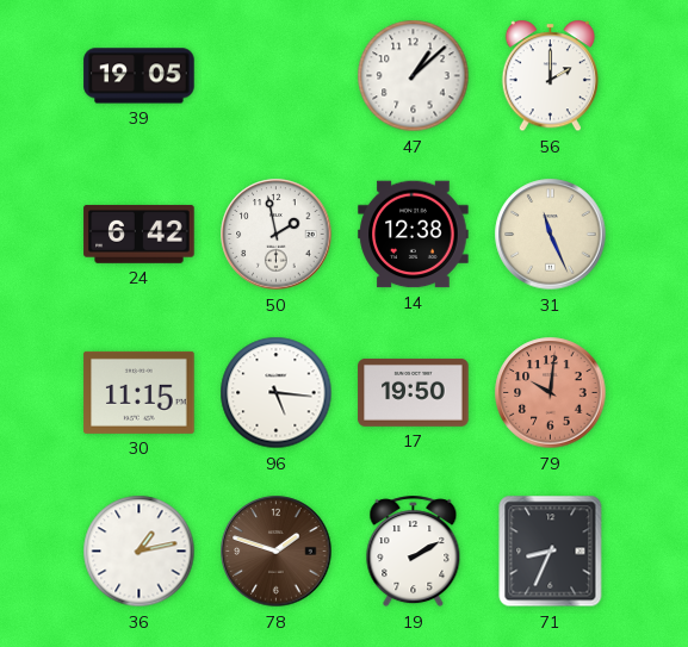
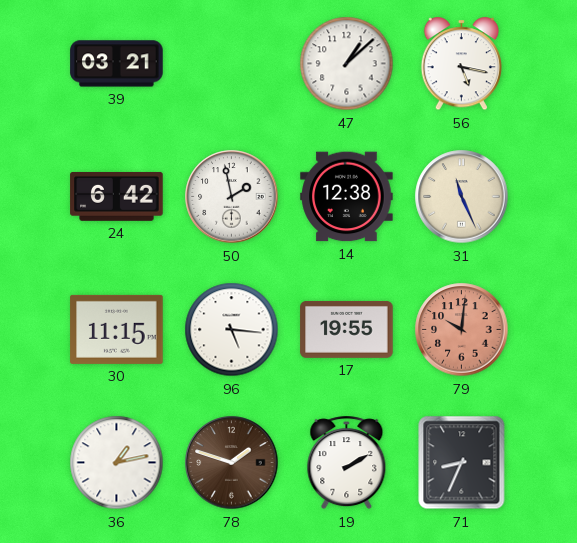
39: 19:05 -> 03:21 (117, 64)
56: 2:00 -> 5:17 (461, 64)
17: 19:50 -> 19:55 (347, 329)
